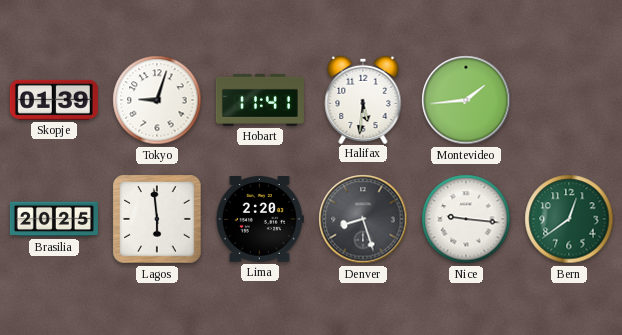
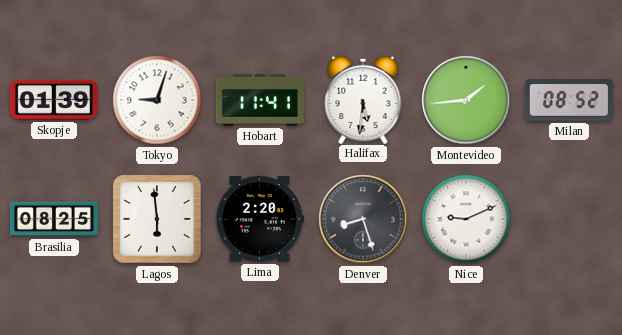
Milan: none -> 08:52 (569, 100)
Brasilia: 20:25 -> 08:25 (54, 219)
Nice: 9:16 -> 9:11 (466, 219)
Bern: 12:39 -> none (569, 219)
